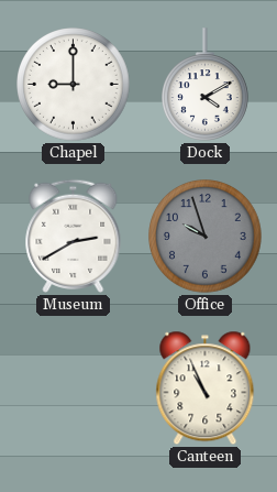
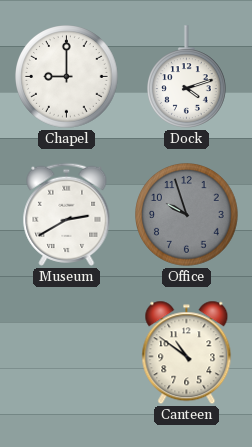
Dock: 4:10 -> 4:12 (187, 77)
Canteen: 10:56 -> 10:51 (187, 353)
